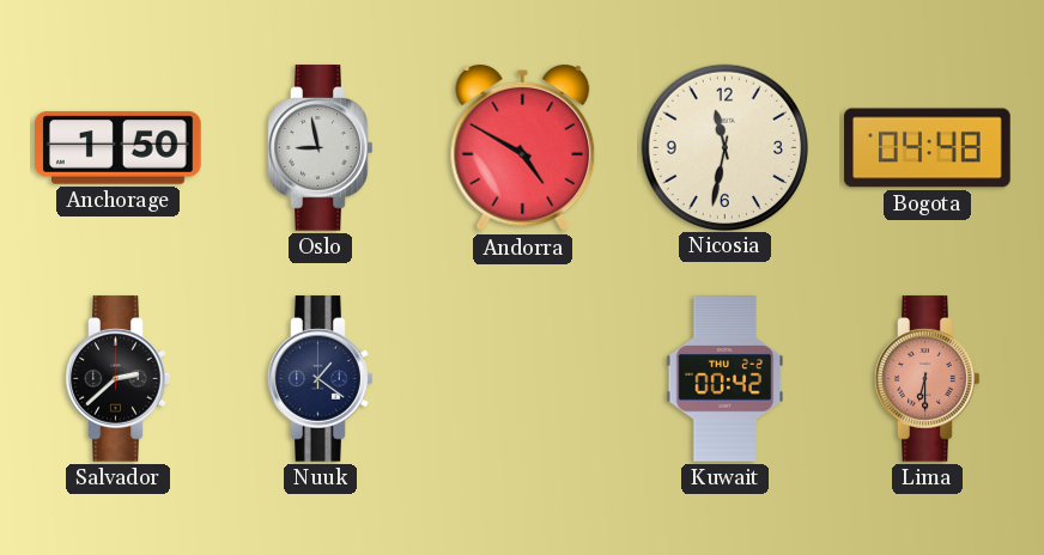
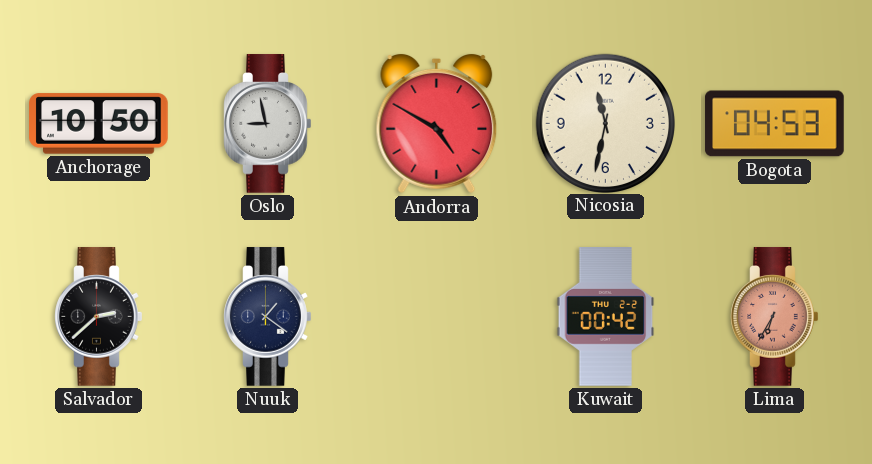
Anchorage: 1:50 -> 10:50 (99, 124)
Bogota: 04:48 -> 04:53 (775, 124)
Lima: 6:30 -> 6:35 (775, 317)
